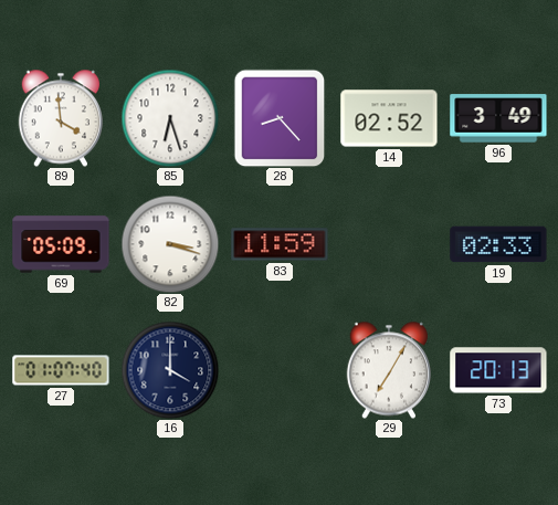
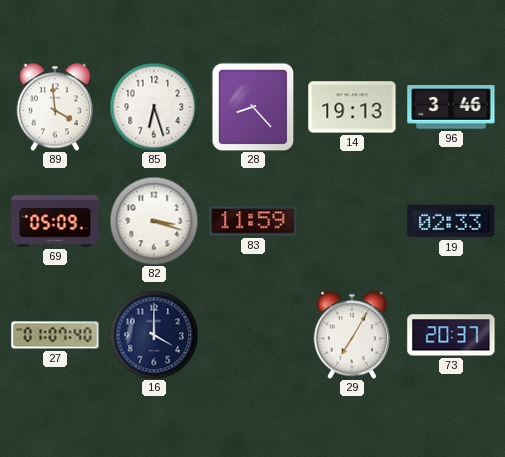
14: 02:52 -> 19:13 (352, 107)
96: 3:49 -> 3:46 (451, 107)
73: 20:13 -> 20:37 (451, 335)
